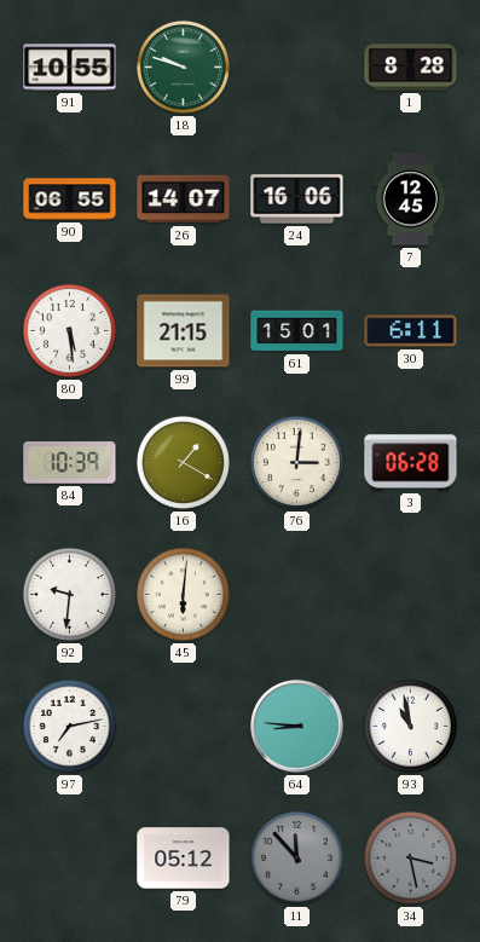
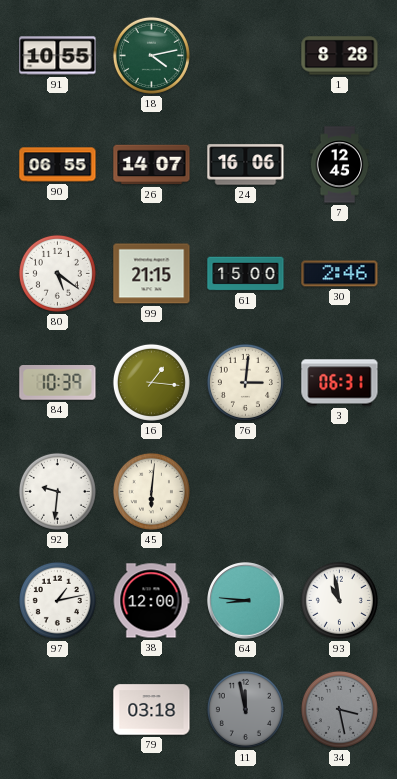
18: 9:48 -> 4:13 (151, 55)
80: 5:29 -> 5:21 (57, 273)
61: 15:01 -> 15:00 (246, 274)
30: 6:11 -> 2:46 (340, 274)
16: 1:20 -> 1:16 (151, 382)
3: 06:28 -> 06:31 (340, 383)
97: 7:13 -> 1:13 (57, 600)
38: none -> 12:00 (151, 601)
79: 05:12 -> 03:18 (152, 710)
11: 11:53 -> 11:58 (245, 709)
